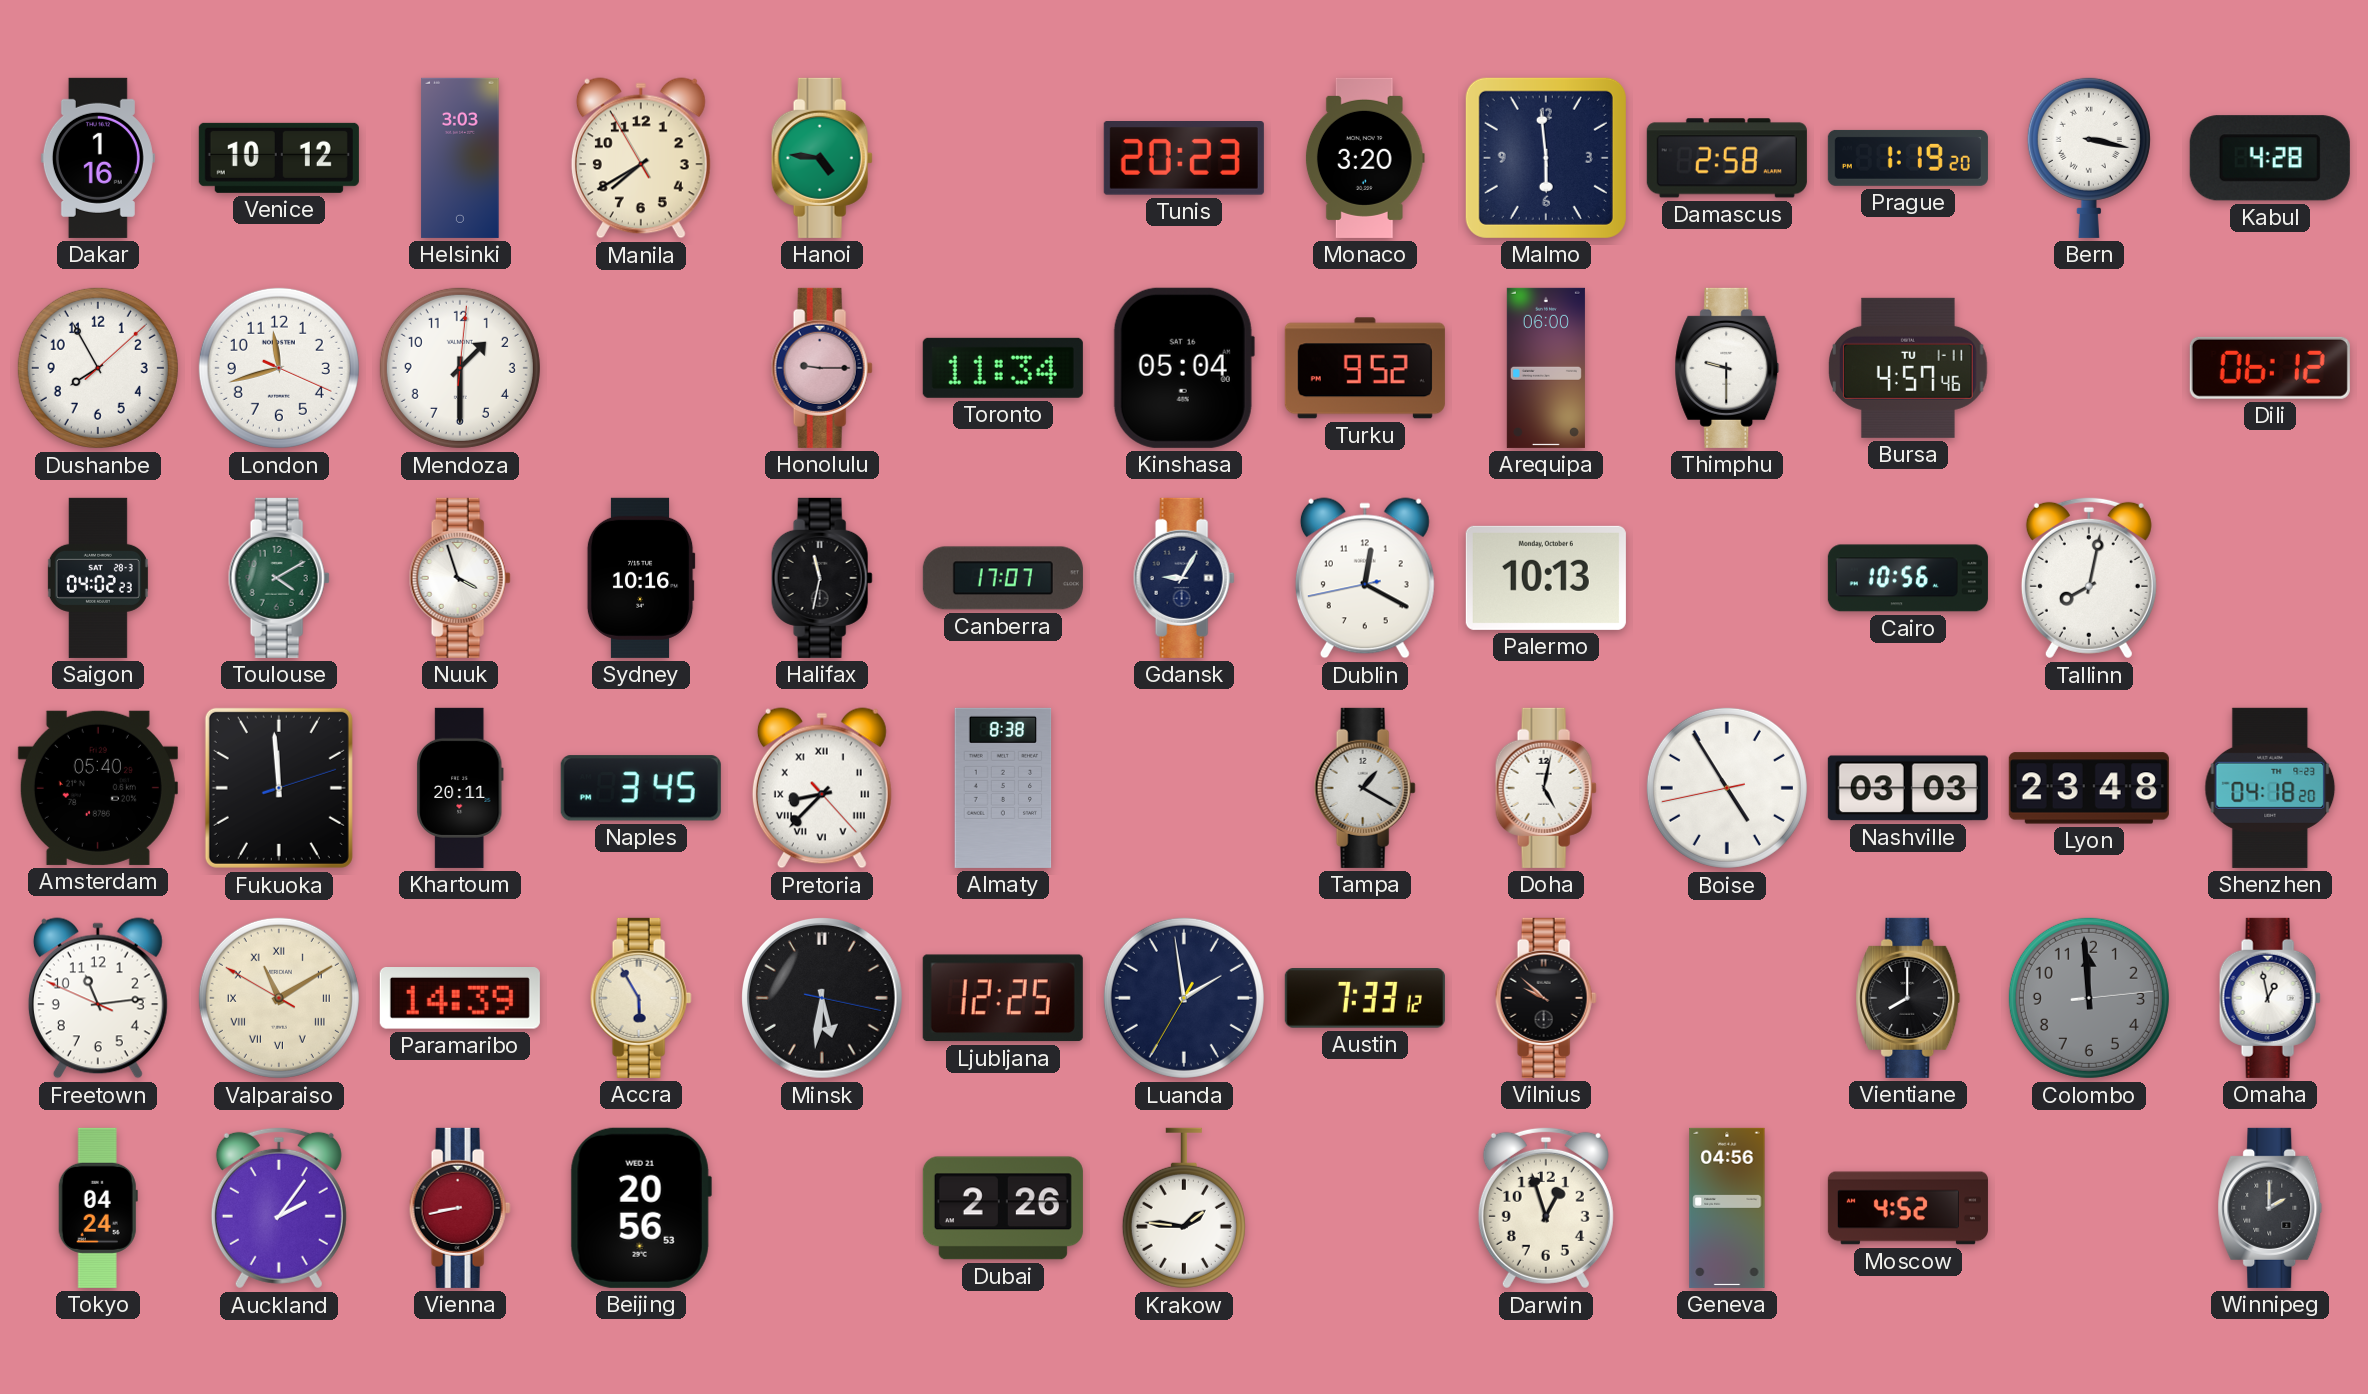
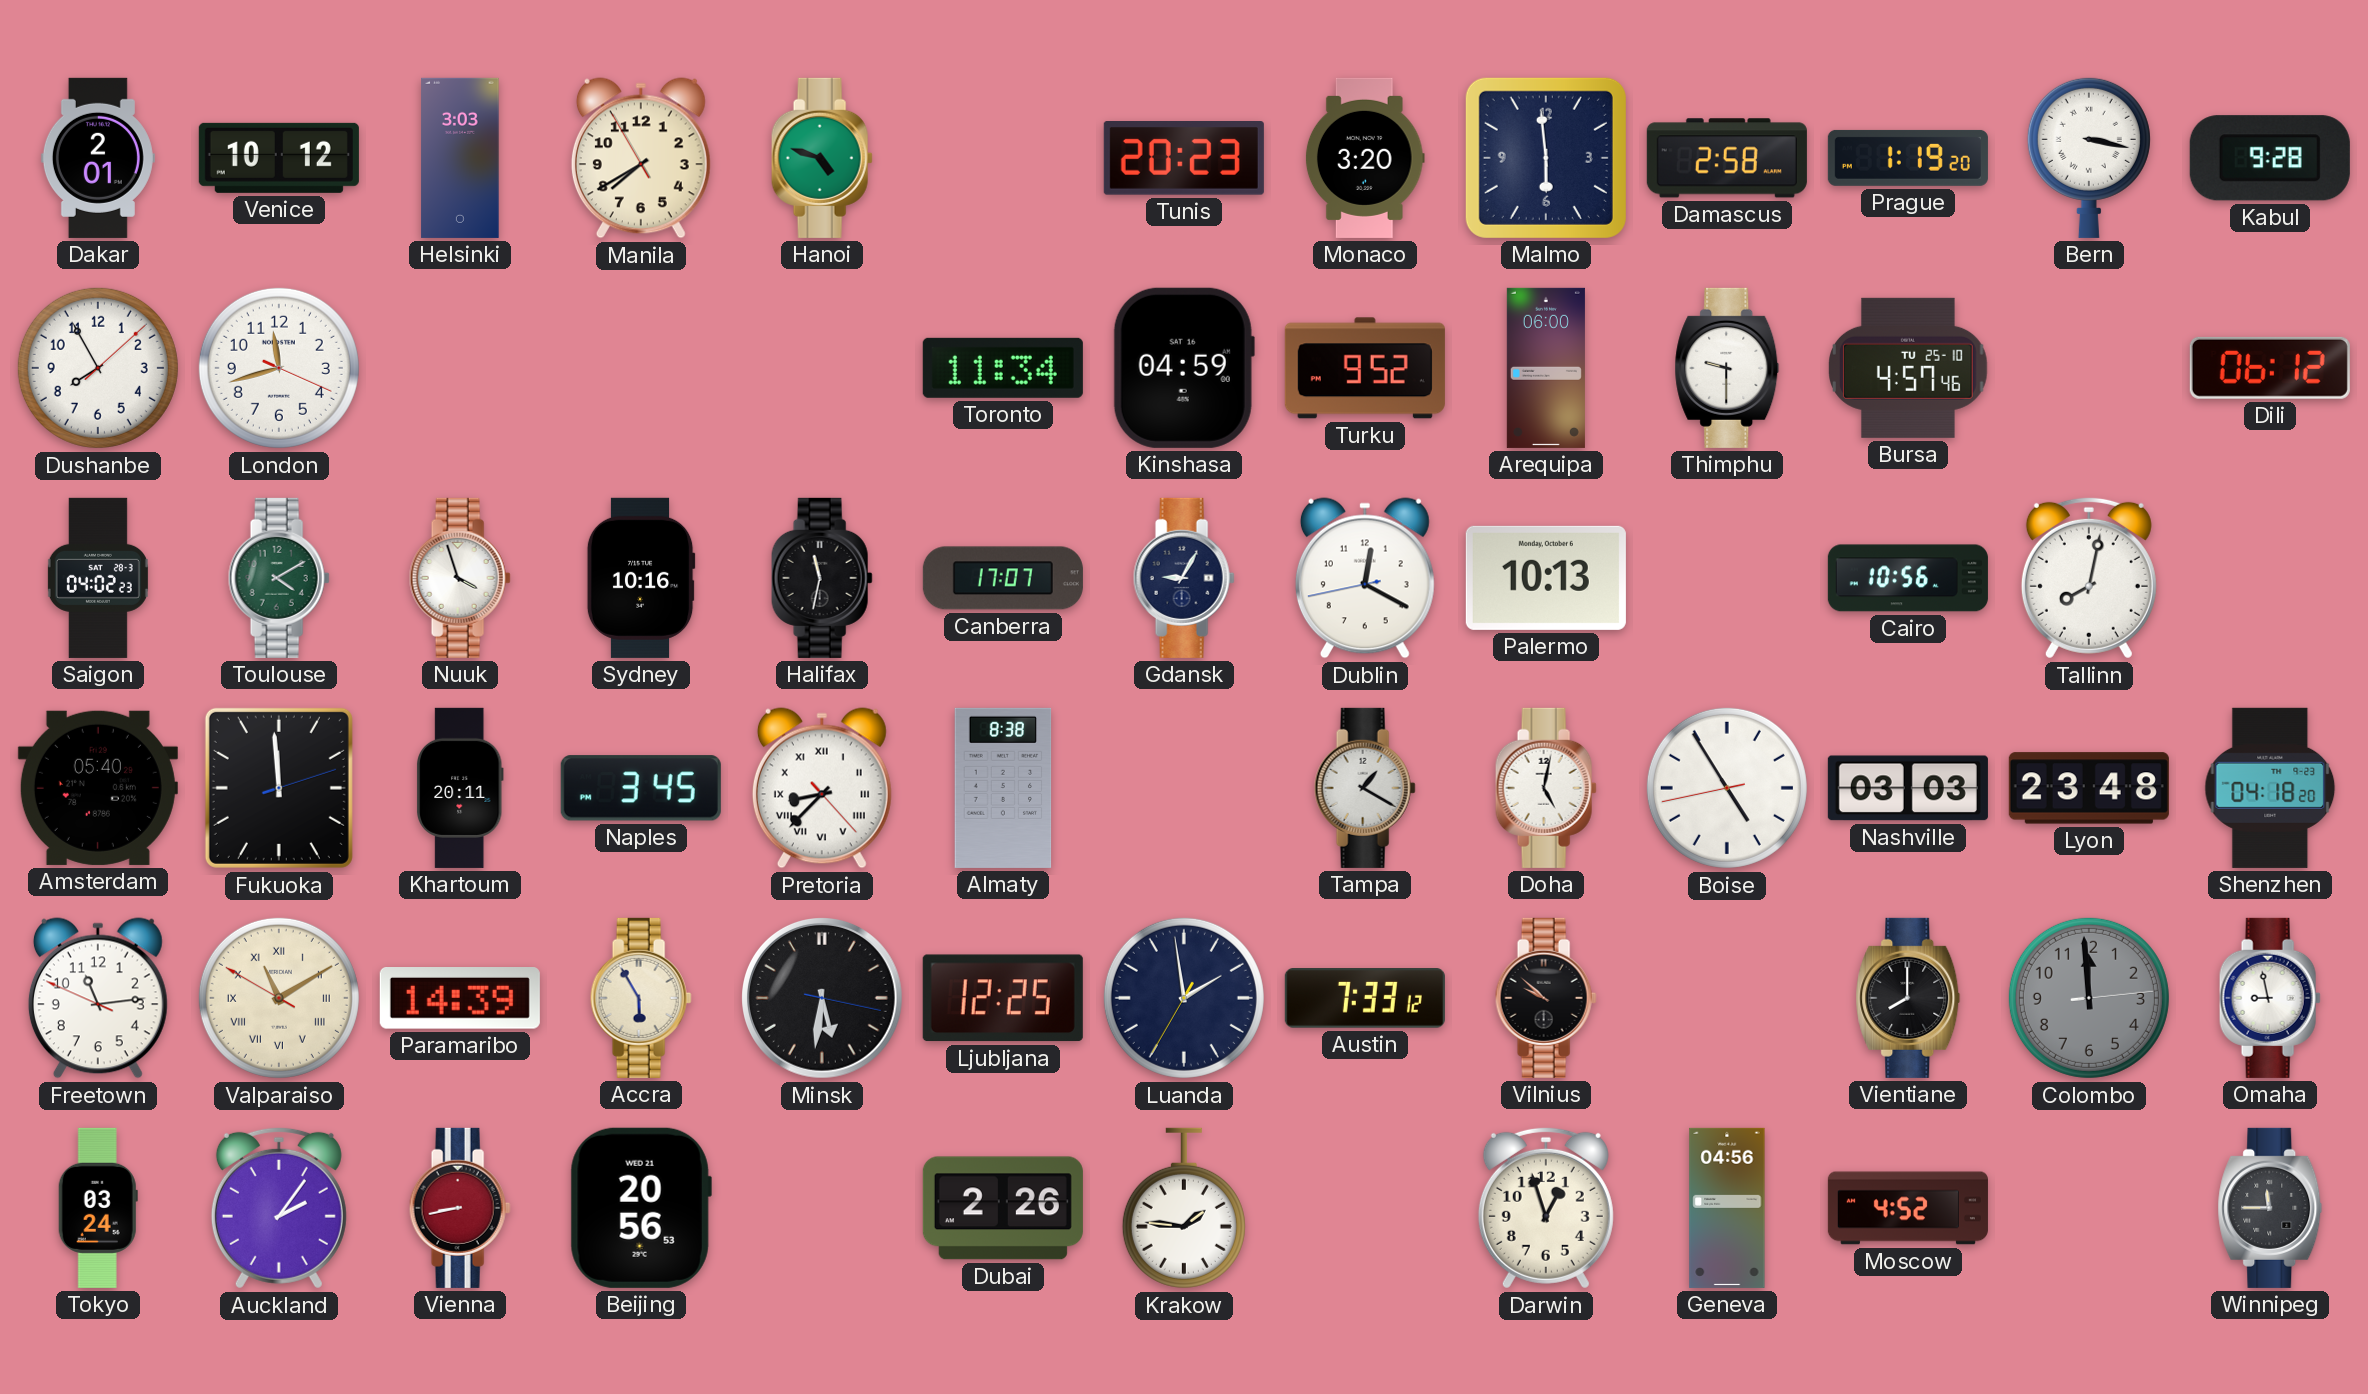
Dakar: 1:16 -> 2:01 (98, 158)
Hanoi: 4:46 -> 4:48 (822, 158)
Kabul: 4:28 -> 9:28 (2270, 158)
Mendoza: 1:30 -> none (460, 368)
Honolulu: 9:15 -> none (822, 368)
Kinshasa: 05:04 -> 04:59 (1184, 368)
Bursa date: TU 1-11 -> TU 25-10 (1909, 368)
Omaha: 12:58 -> 8:58 (2270, 998)
Tokyo: 04:24 -> 03:24 (98, 1208)
Winnipeg: 2:00 -> 11:45 (2270, 1208)
